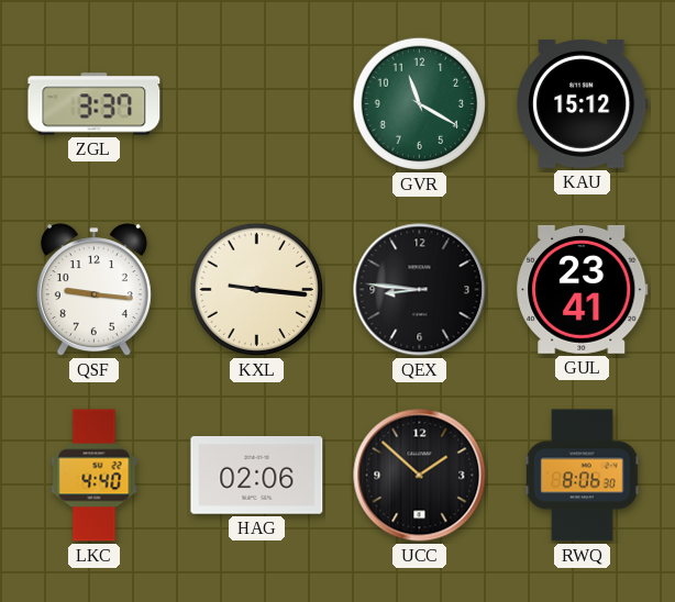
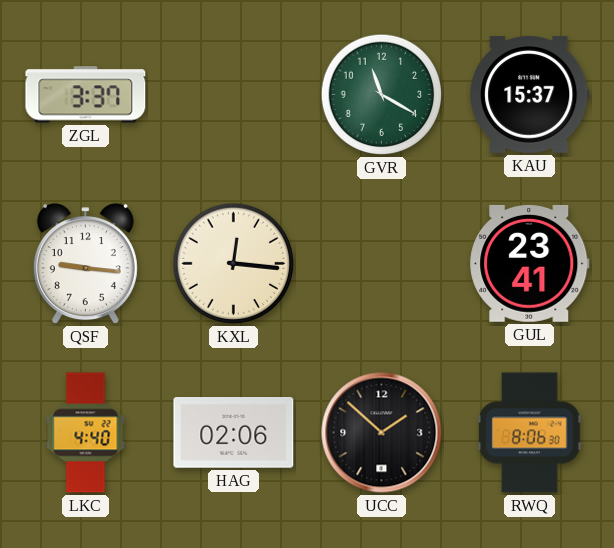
KAU: 15:12 -> 15:37 (530, 94)
KXL: 9:16 -> 12:16 (234, 264)
QEX: 8:46 -> none (420, 290)
